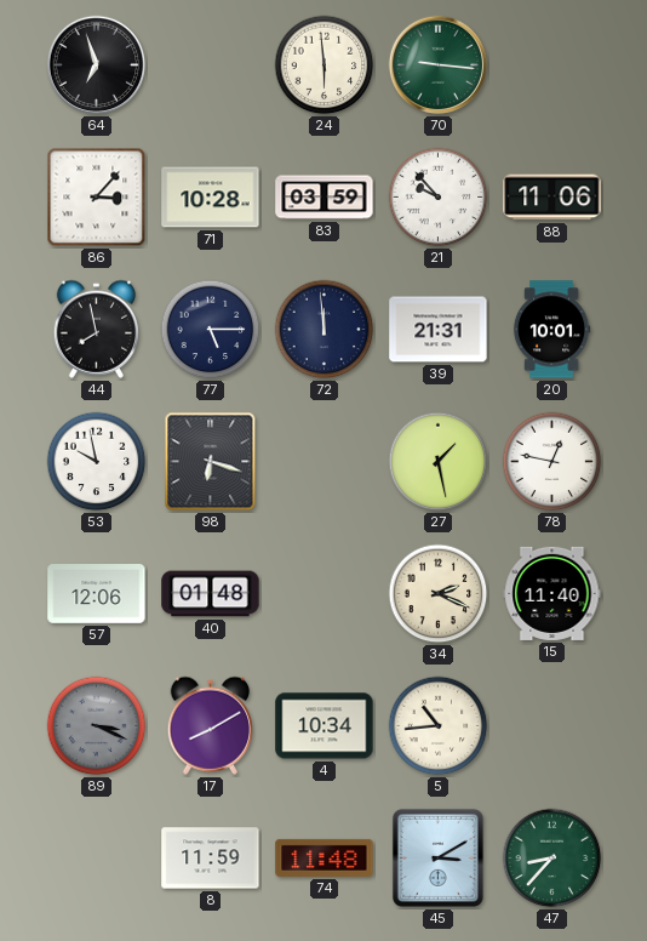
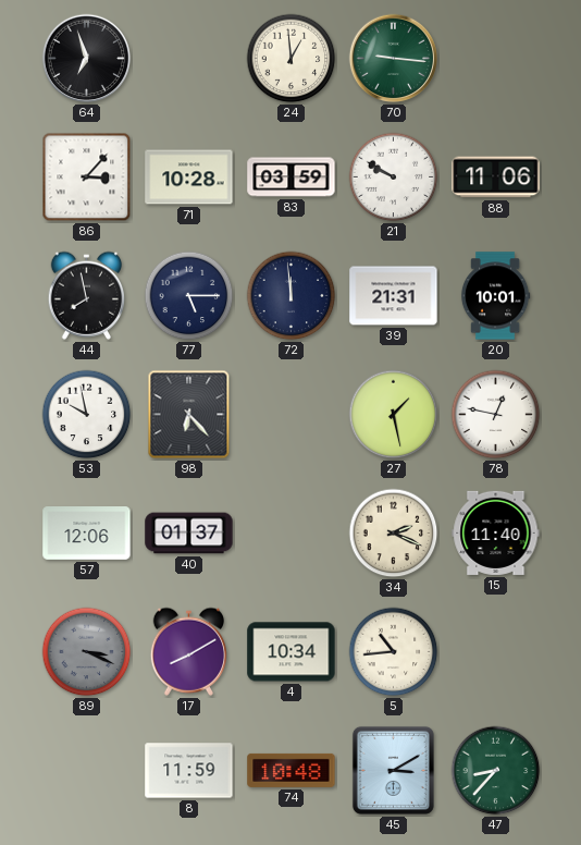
24: 5:59 -> 12:59 (292, 59)
21: 9:53 -> 9:50 (394, 177)
98: 6:18 -> 6:23 (189, 415)
40: 01:48 -> 01:37 (189, 534)
74: 11:48 -> 10:48 (292, 770)
